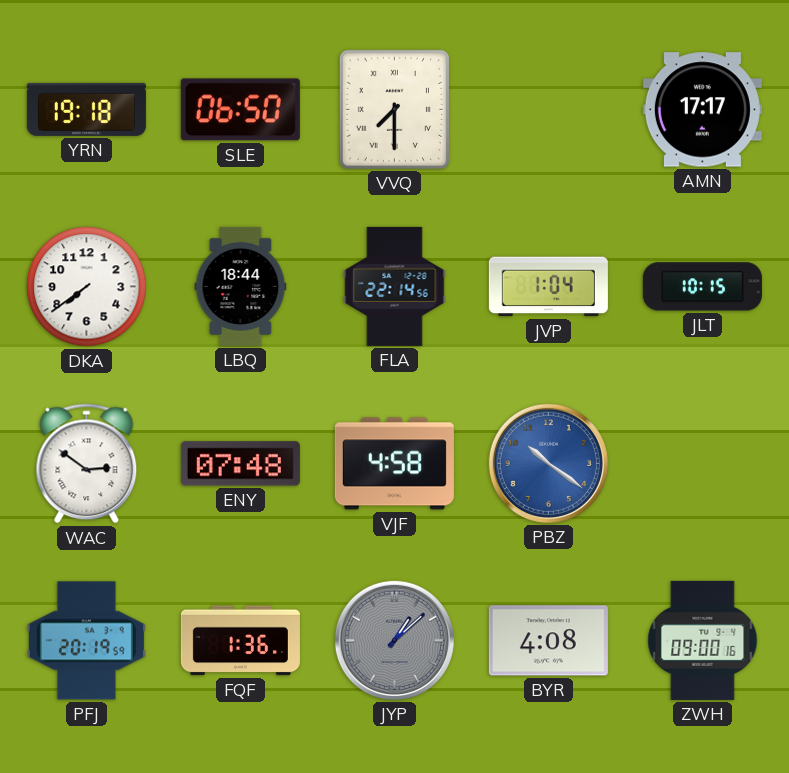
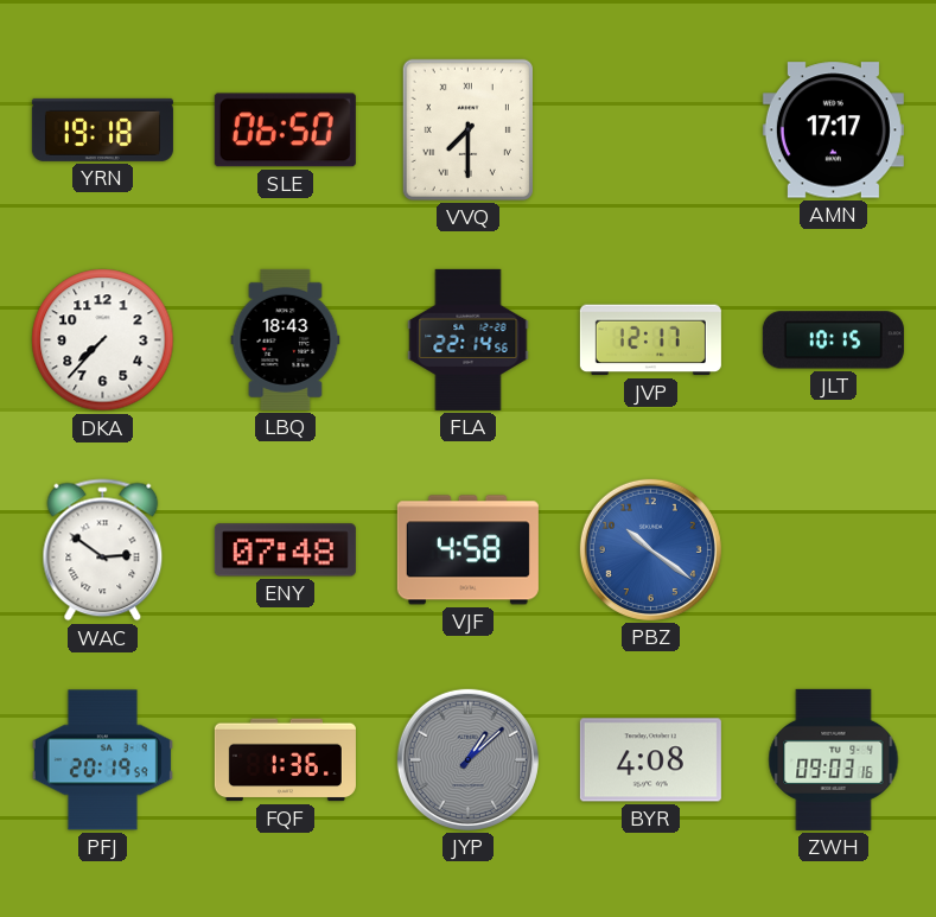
DKA: 7:39 -> 7:37 (103, 340)
LBQ: 18:44 -> 18:43 (286, 339)
JVP: 1:04 -> 12:17 (650, 340)
ZWH: 09:00 -> 09:03 (834, 759)
